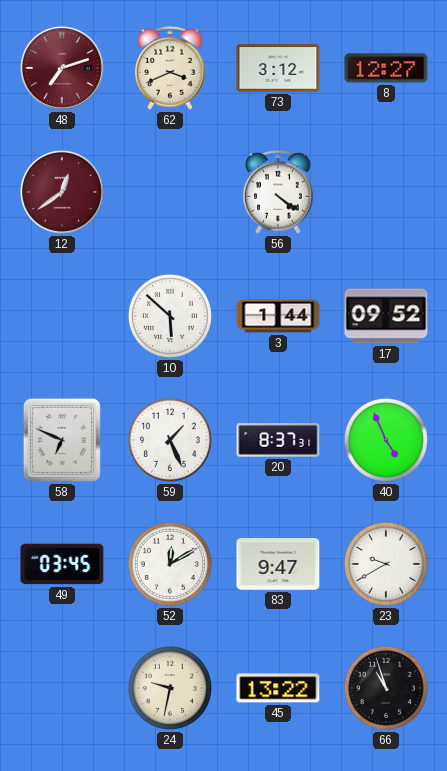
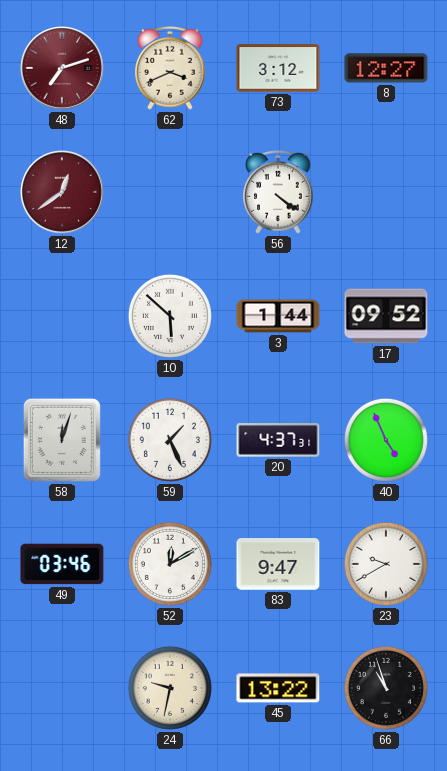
58: 6:49 -> 12:03 (62, 440)
20: 8:37 -> 4:37 (278, 440)
49: 03:45 -> 03:46 (62, 564)
